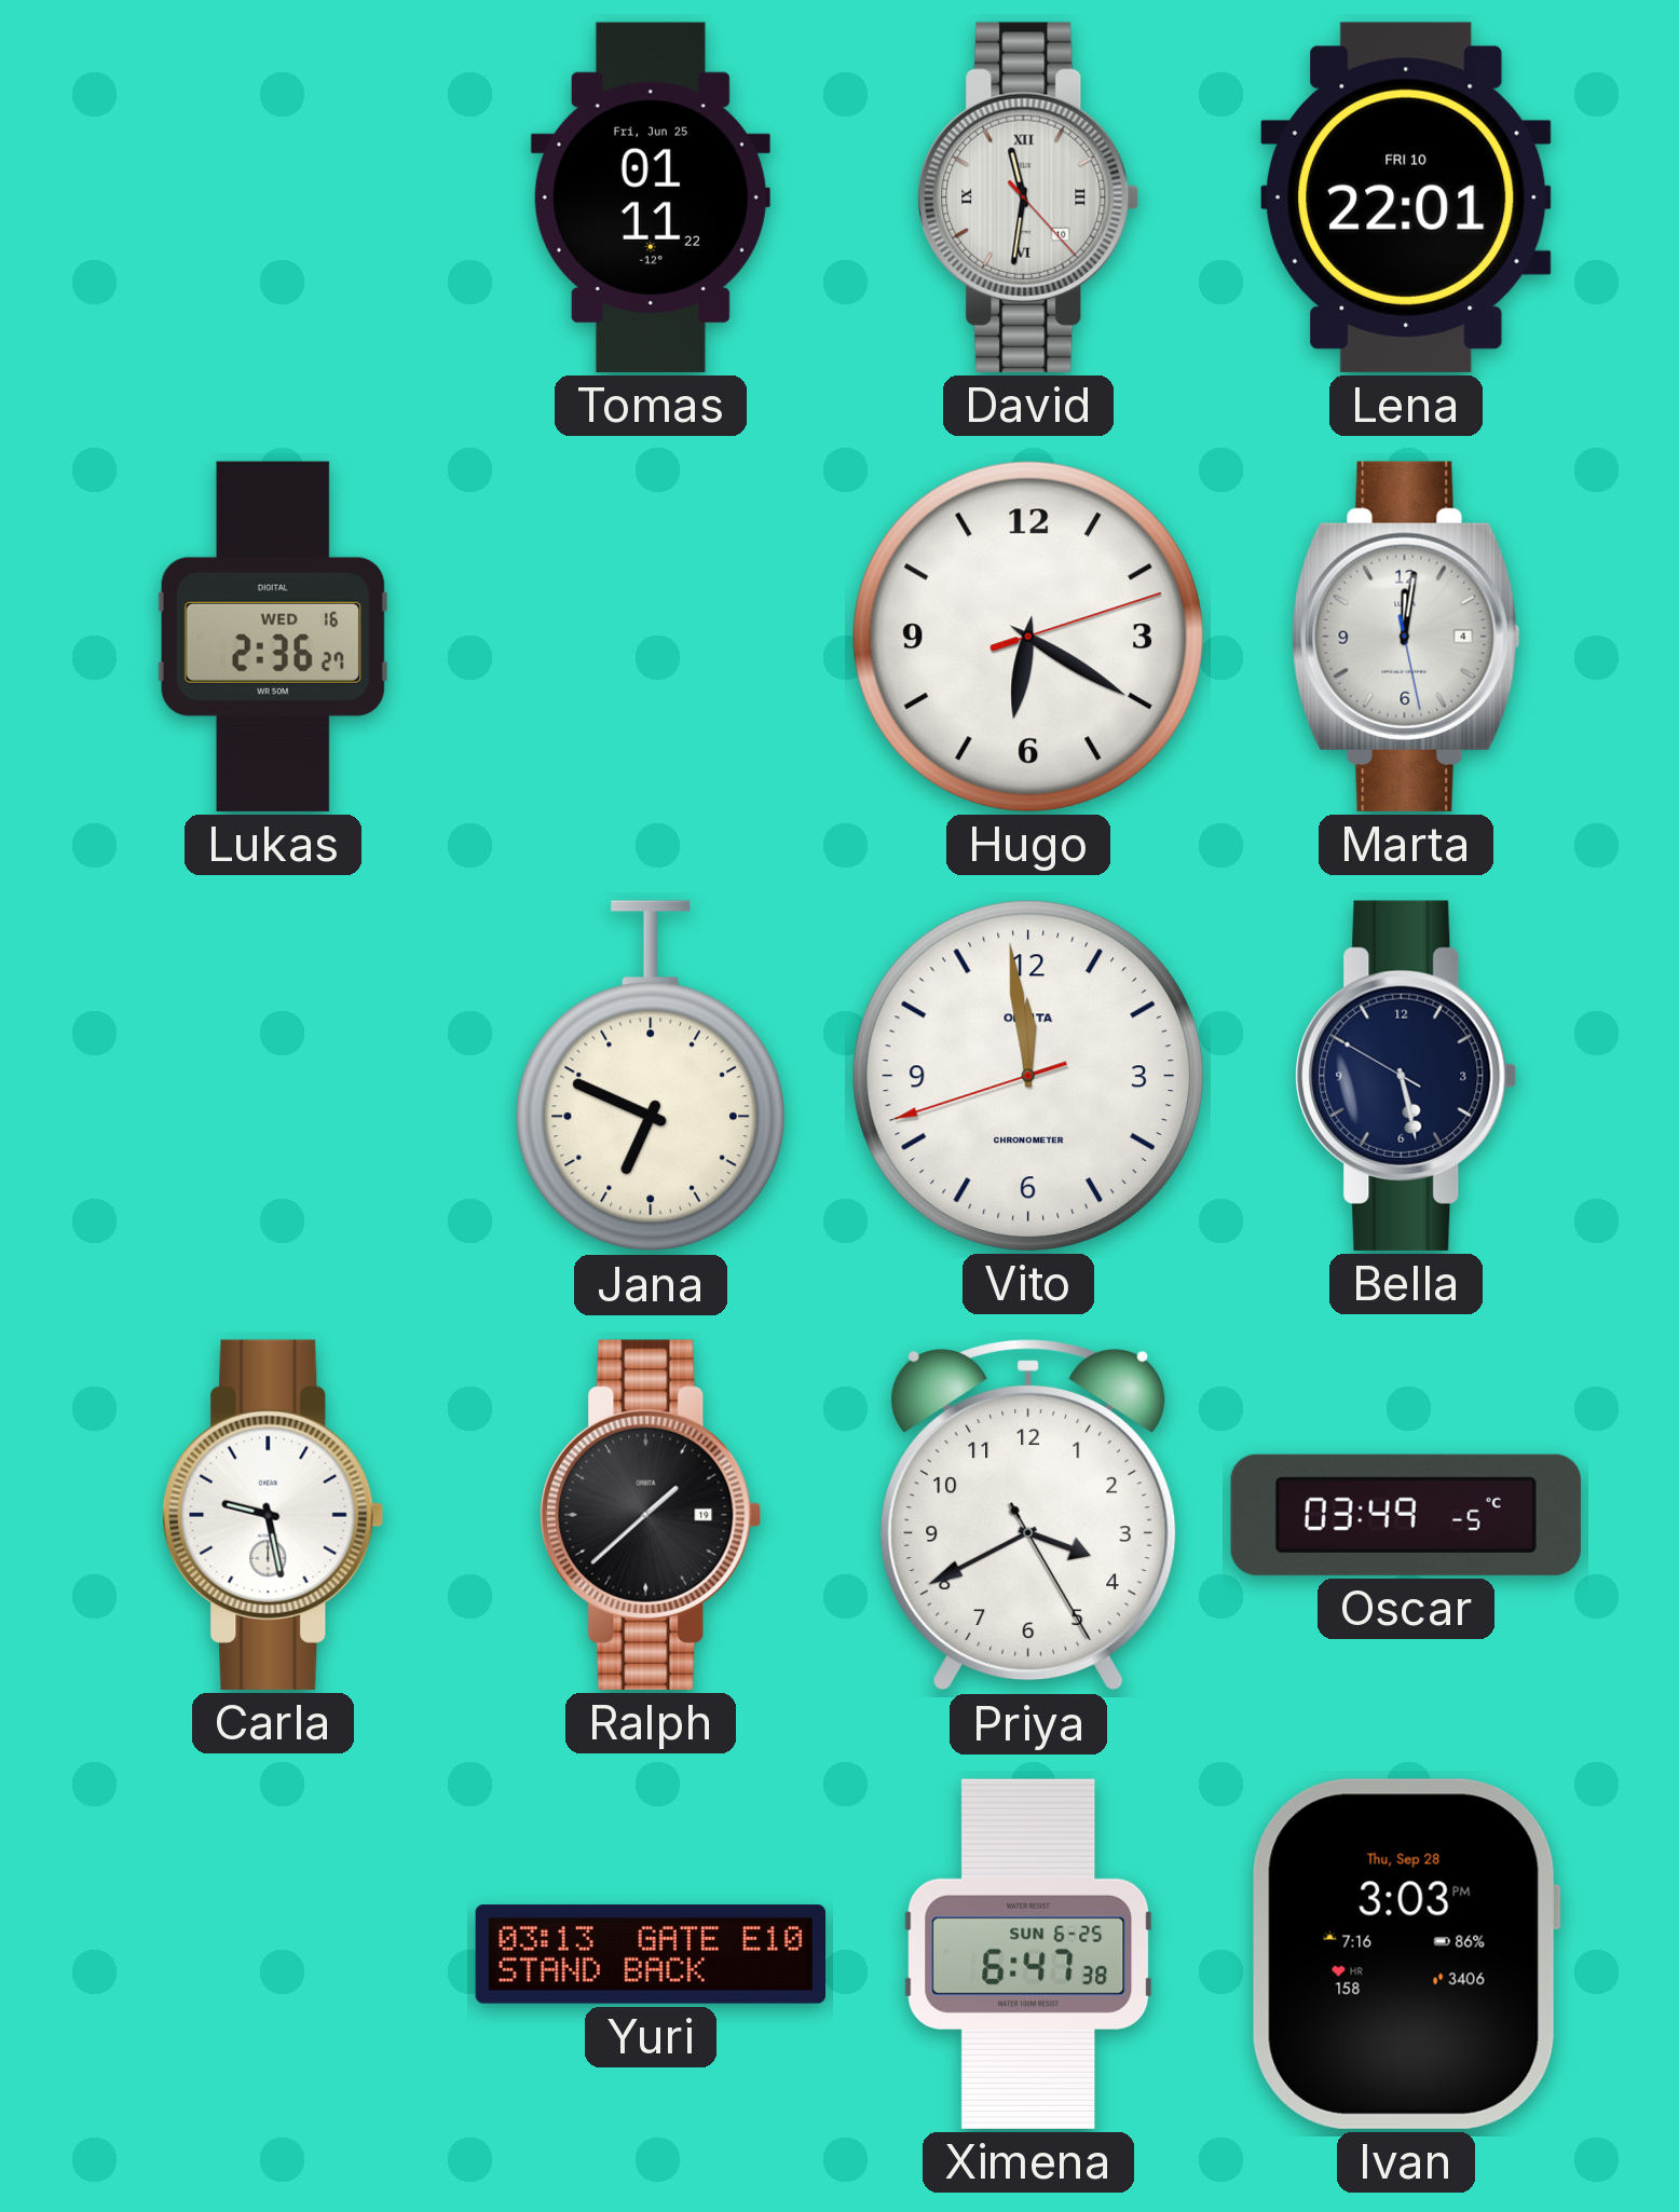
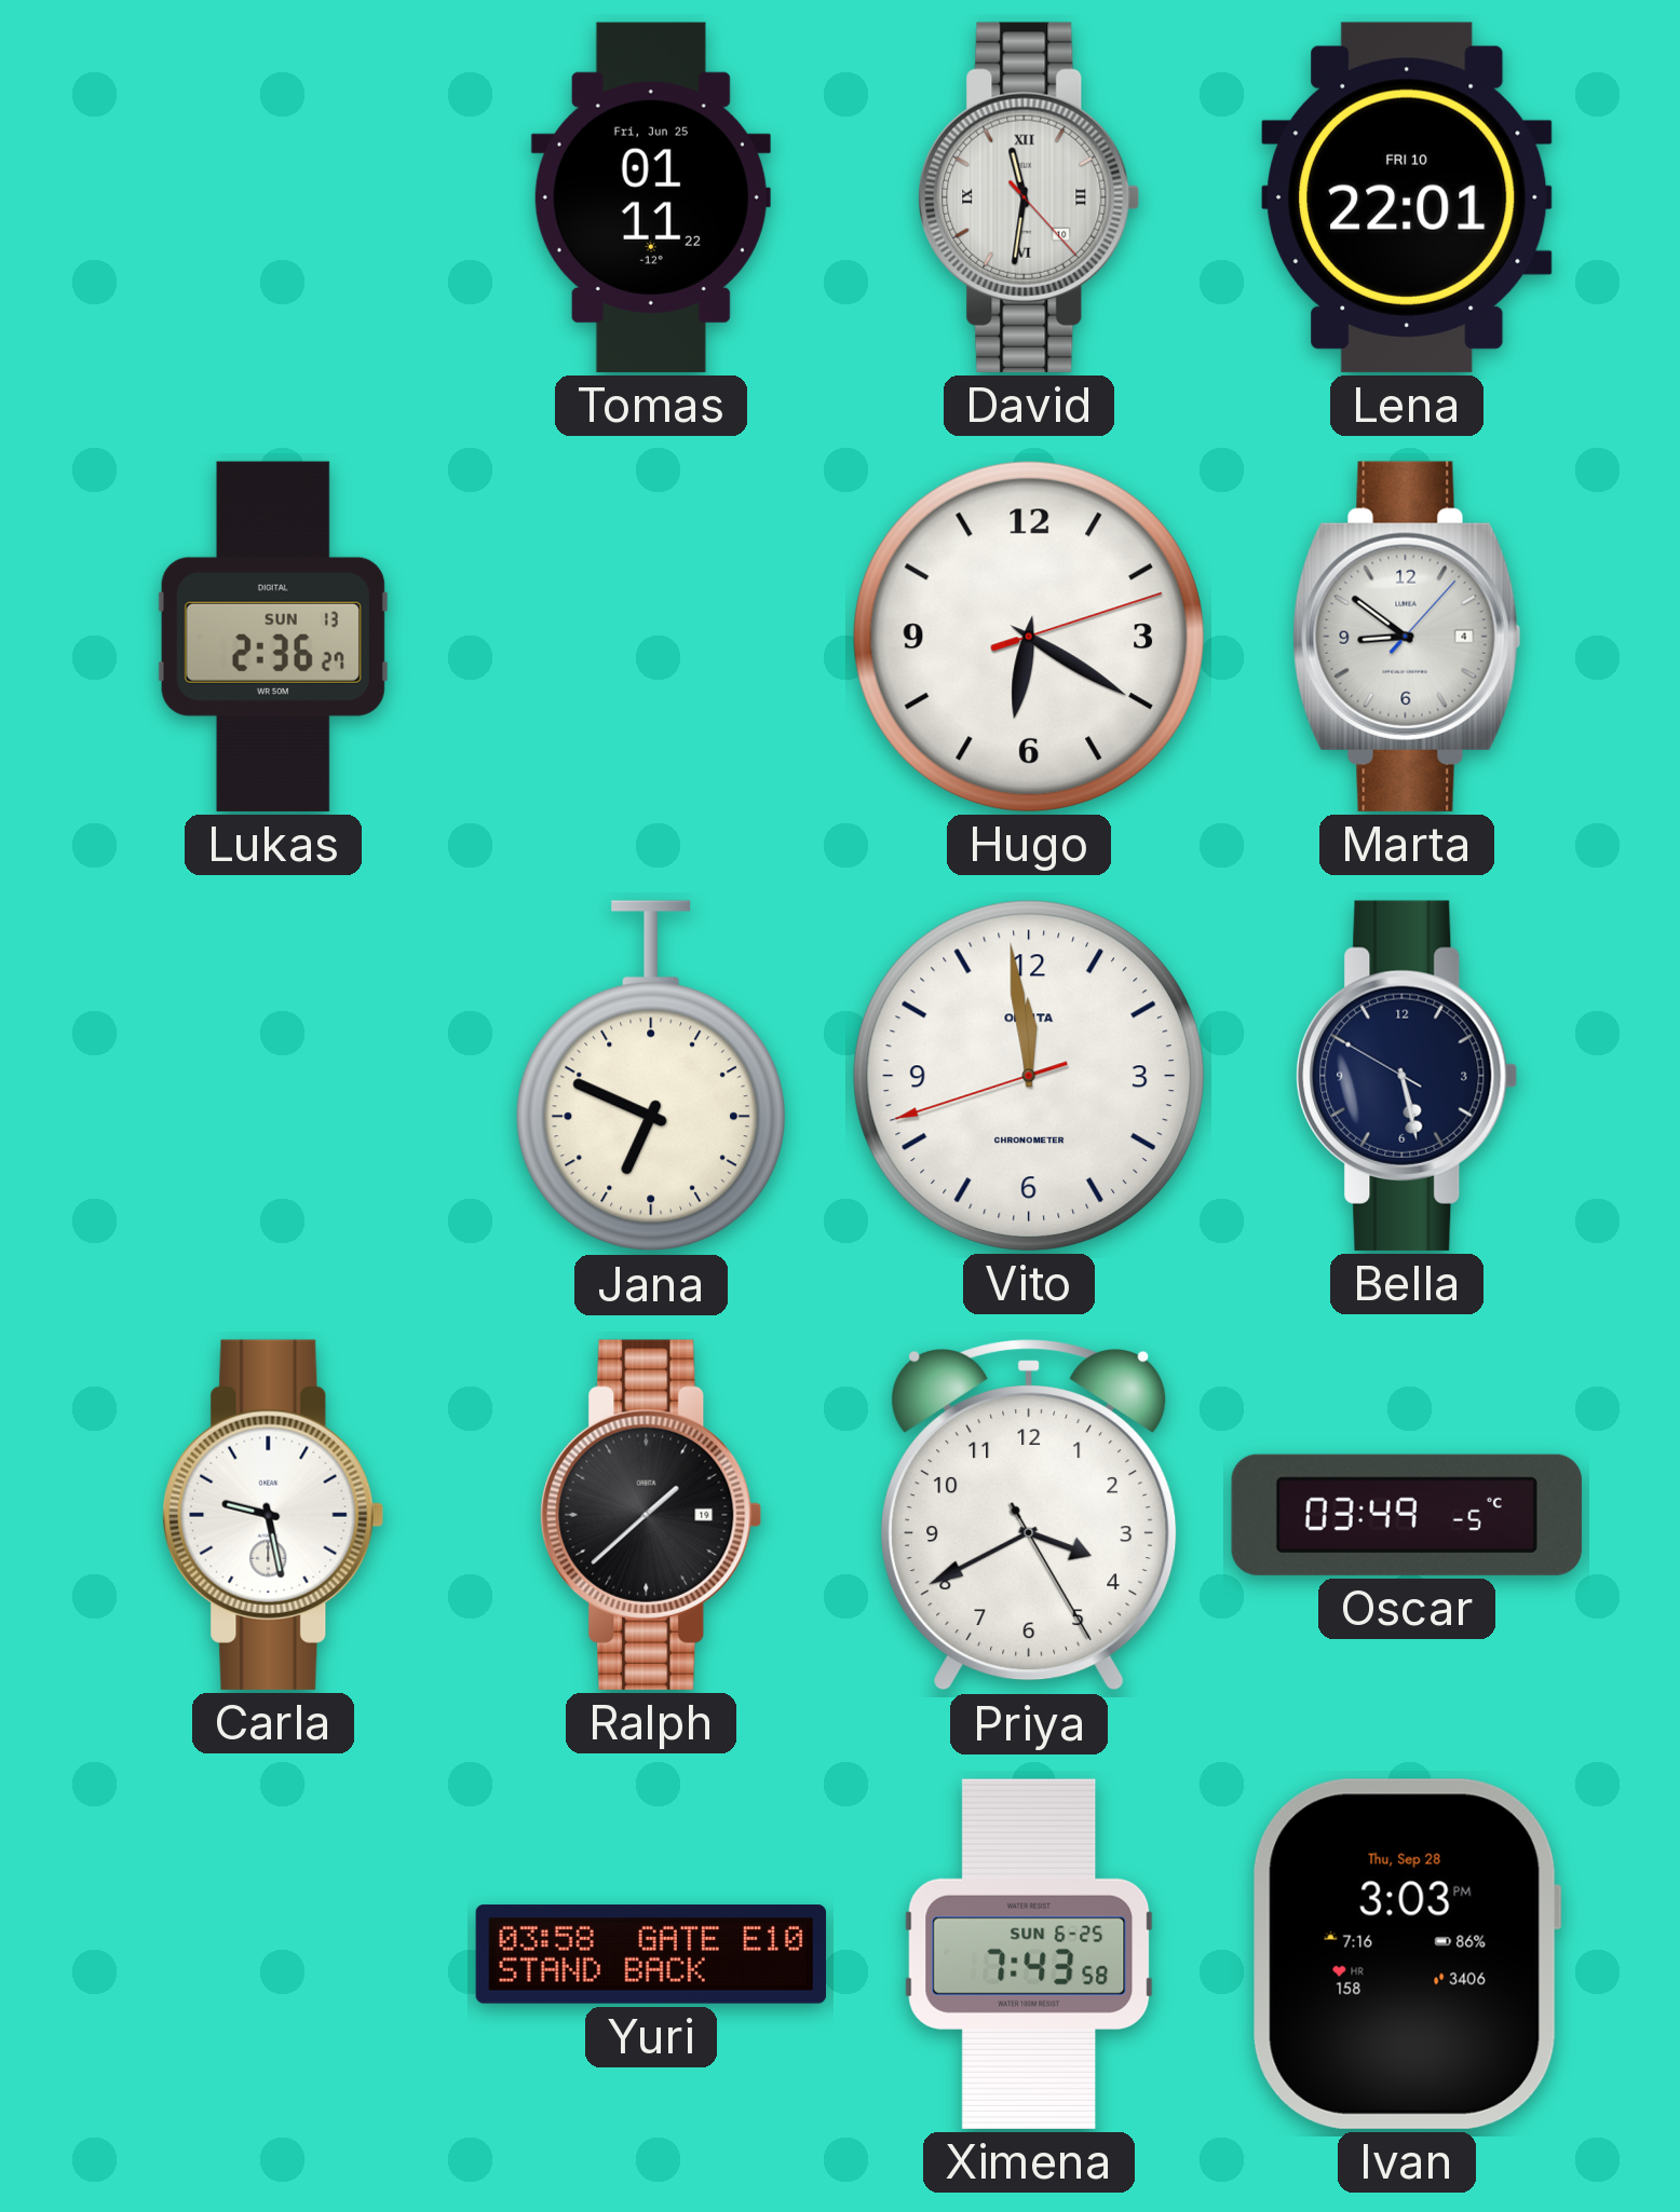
Lukas date: WED 16 -> SUN 13 (273, 637)
Marta: 12:01 -> 8:51 (1407, 637)
Yuri: 03:13 -> 03:58 (650, 1954)
Ximena: 6:47 -> 7:43 (1029, 1954)
